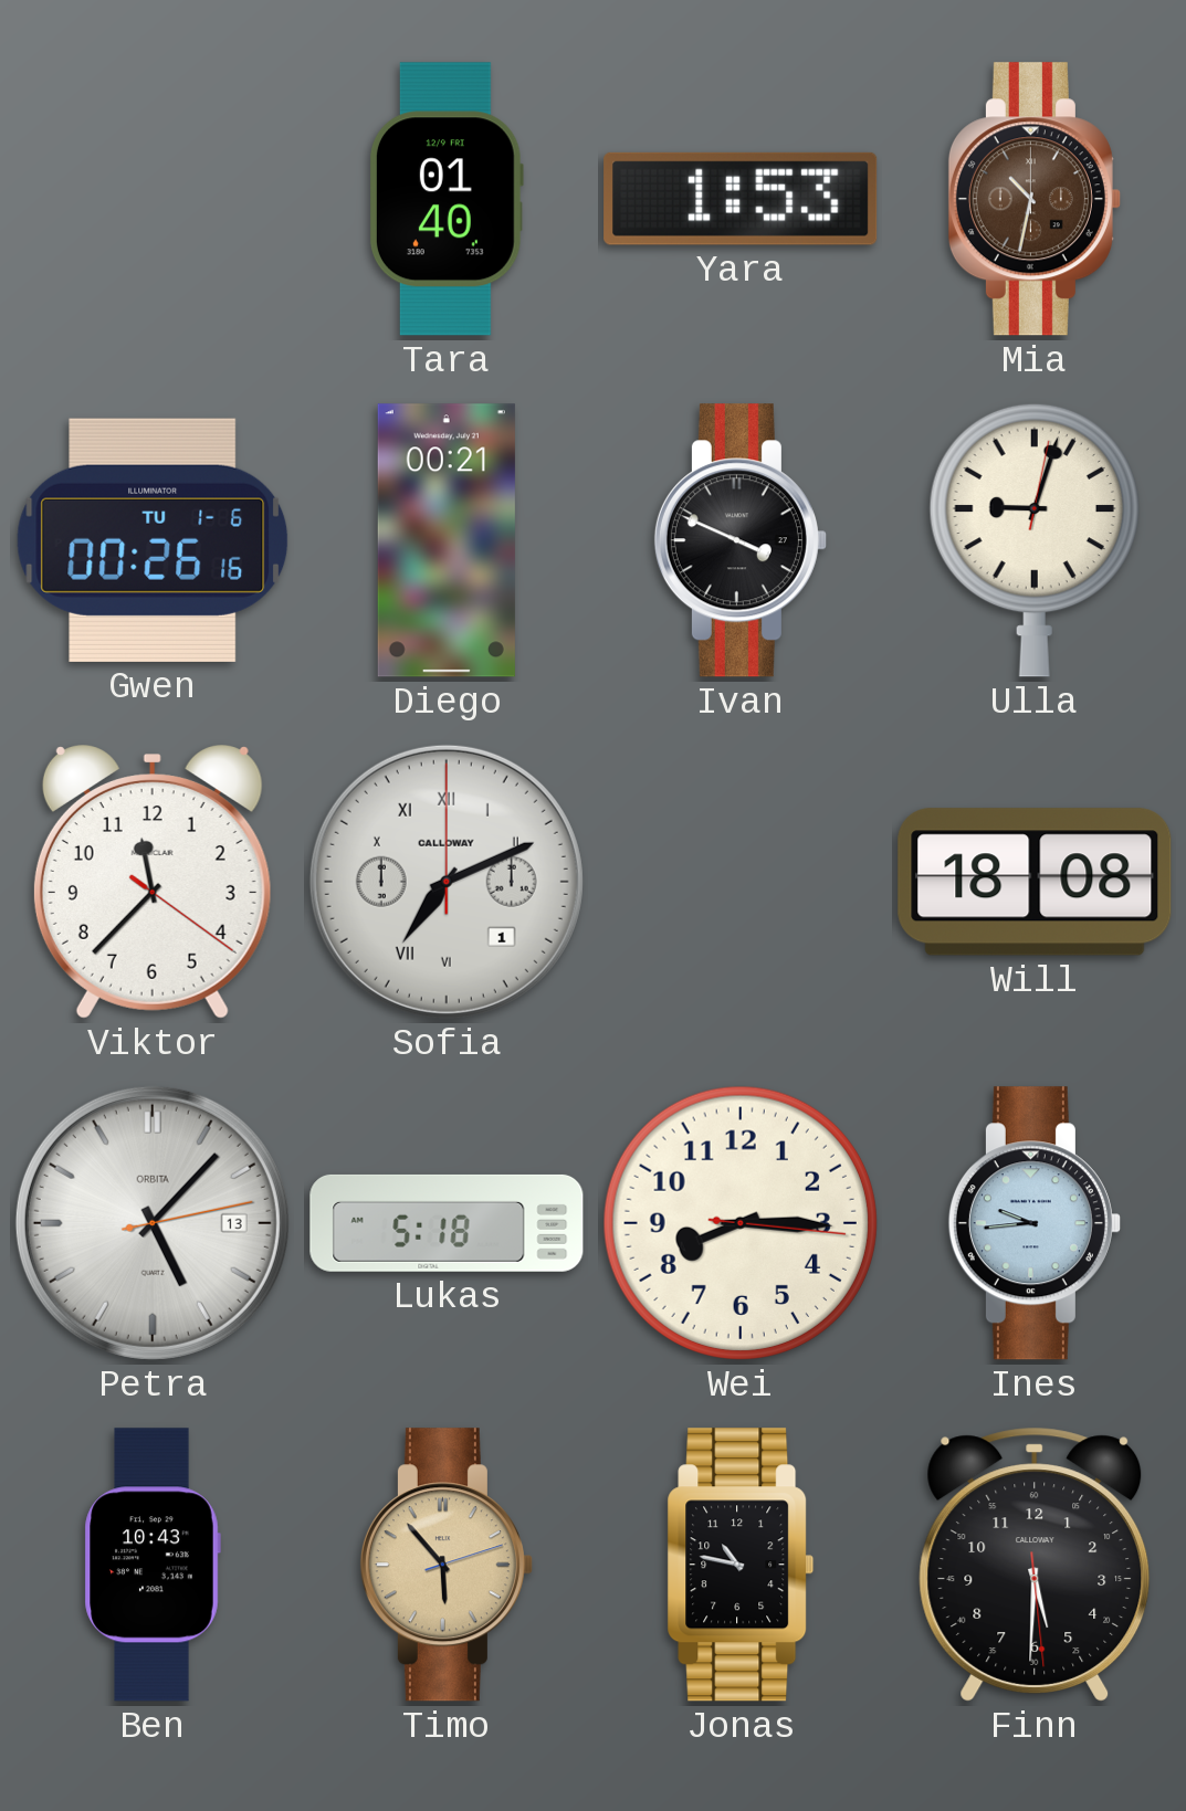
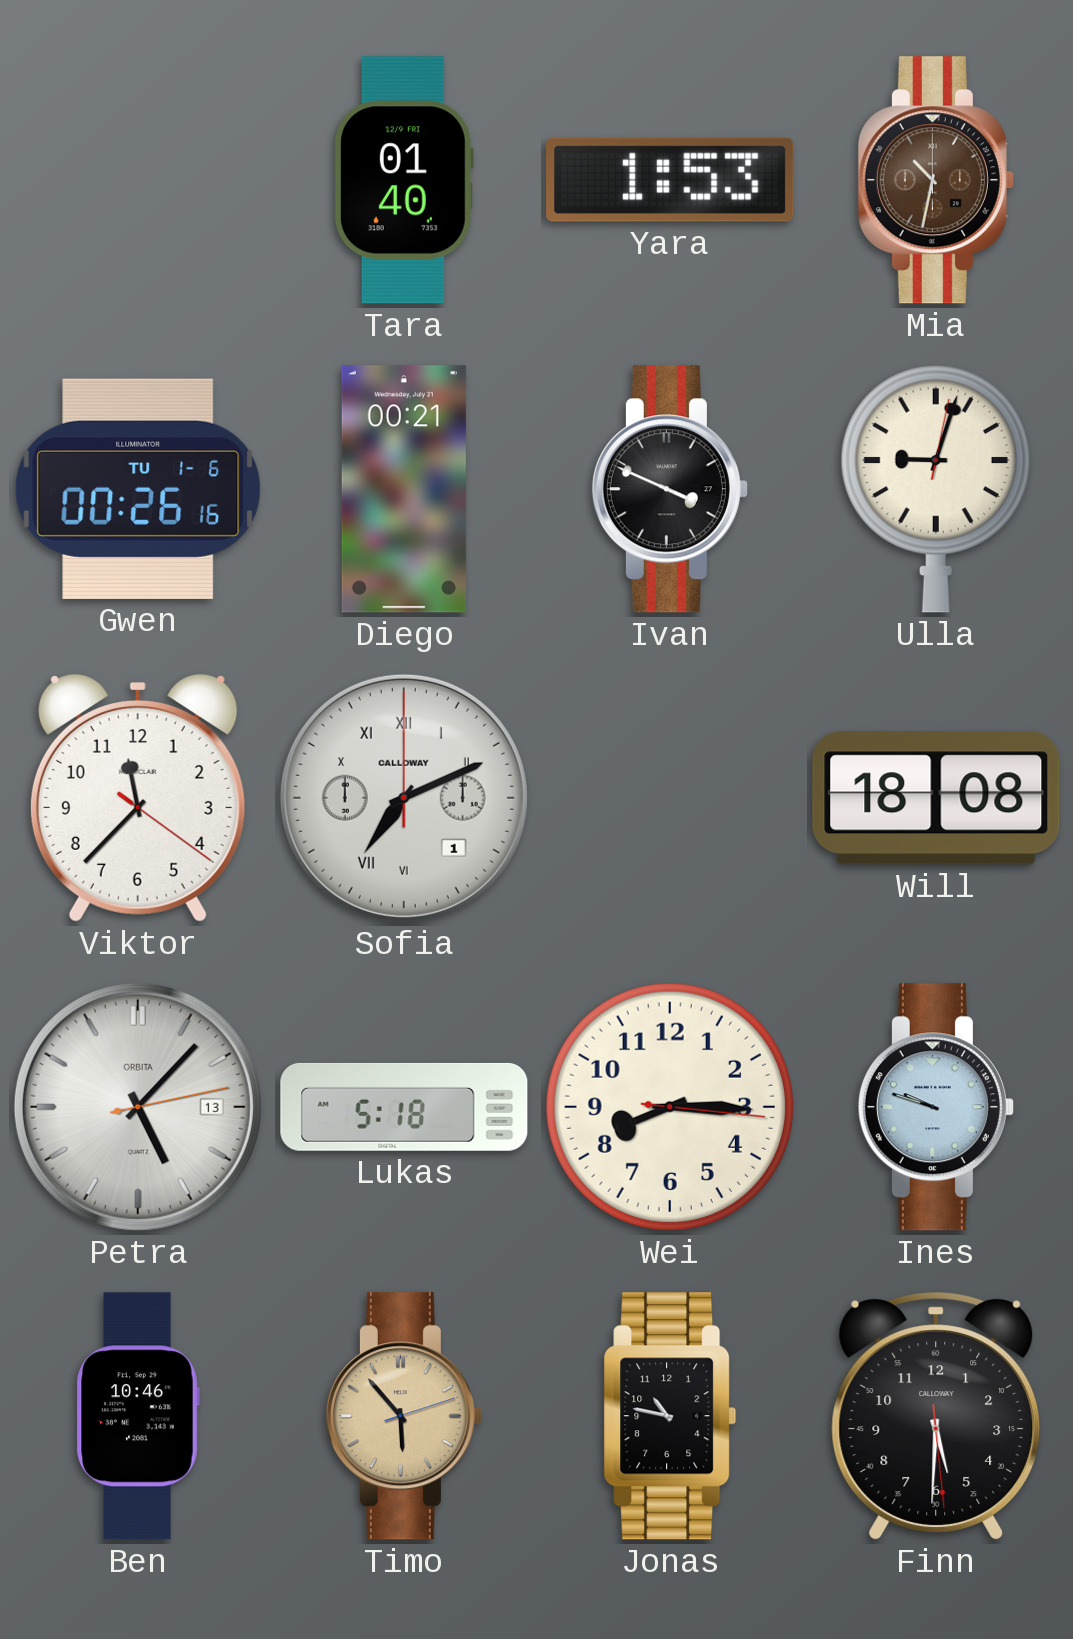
Ines: 9:44 -> 9:48 (936, 1107)
Ben: 10:43 -> 10:46 (138, 1416)
